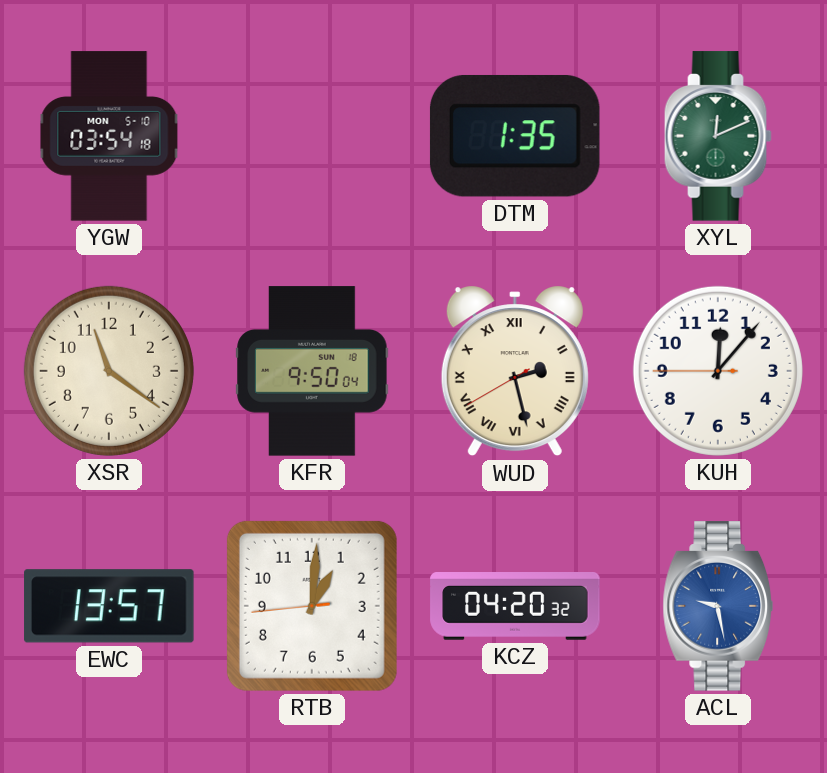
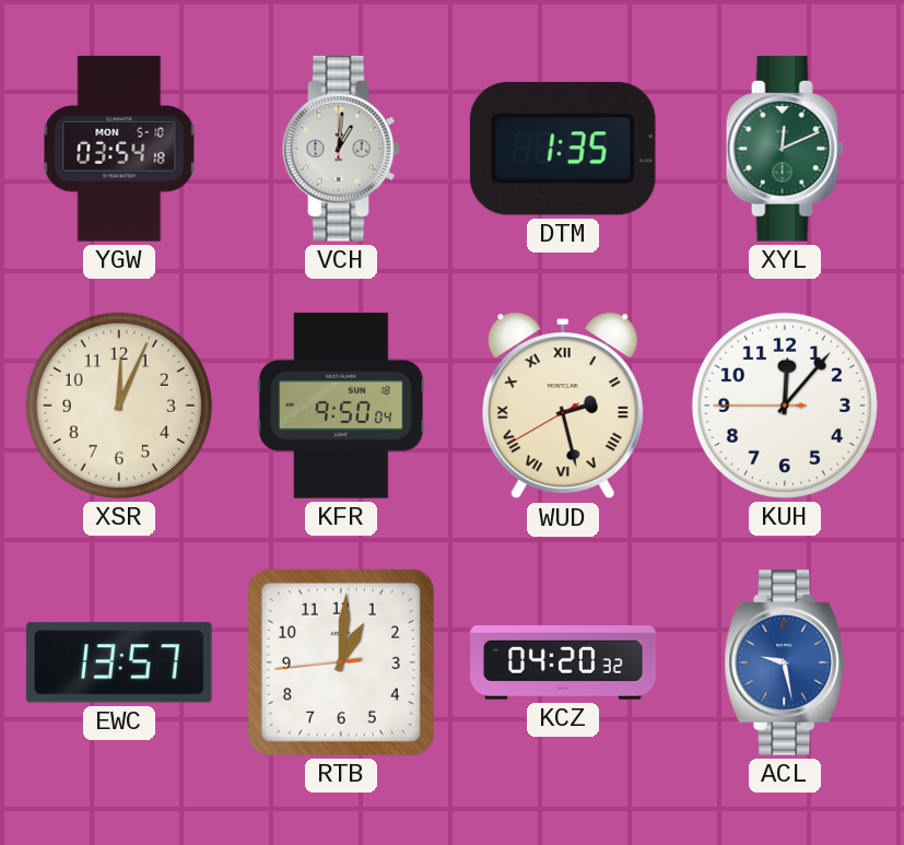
VCH: none -> 1:01 (341, 149)
XSR: 11:21 -> 12:04 (119, 406)
